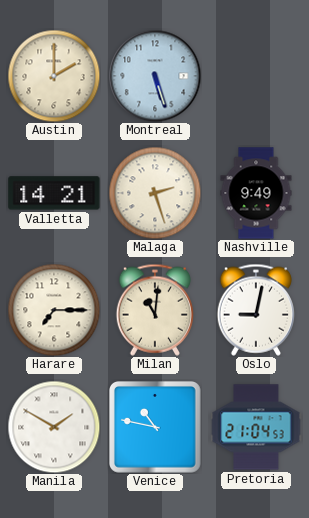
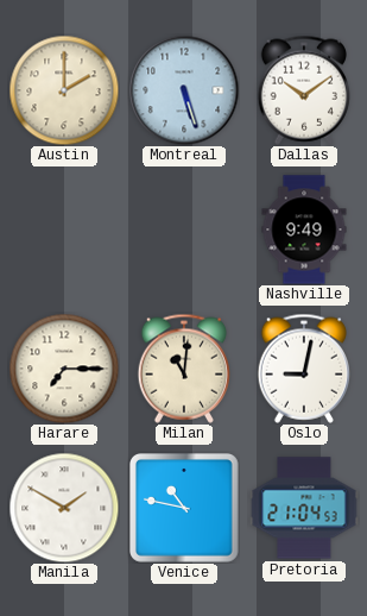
Dallas: none -> 10:09 (303, 90)
Valletta: 14:21 -> none (54, 193)
Malaga: 2:27 -> none (155, 193)
